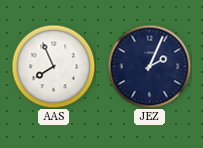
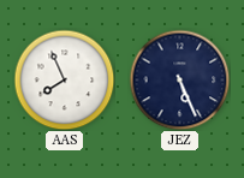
JEZ: 2:04 -> 5:26 (179, 79)
